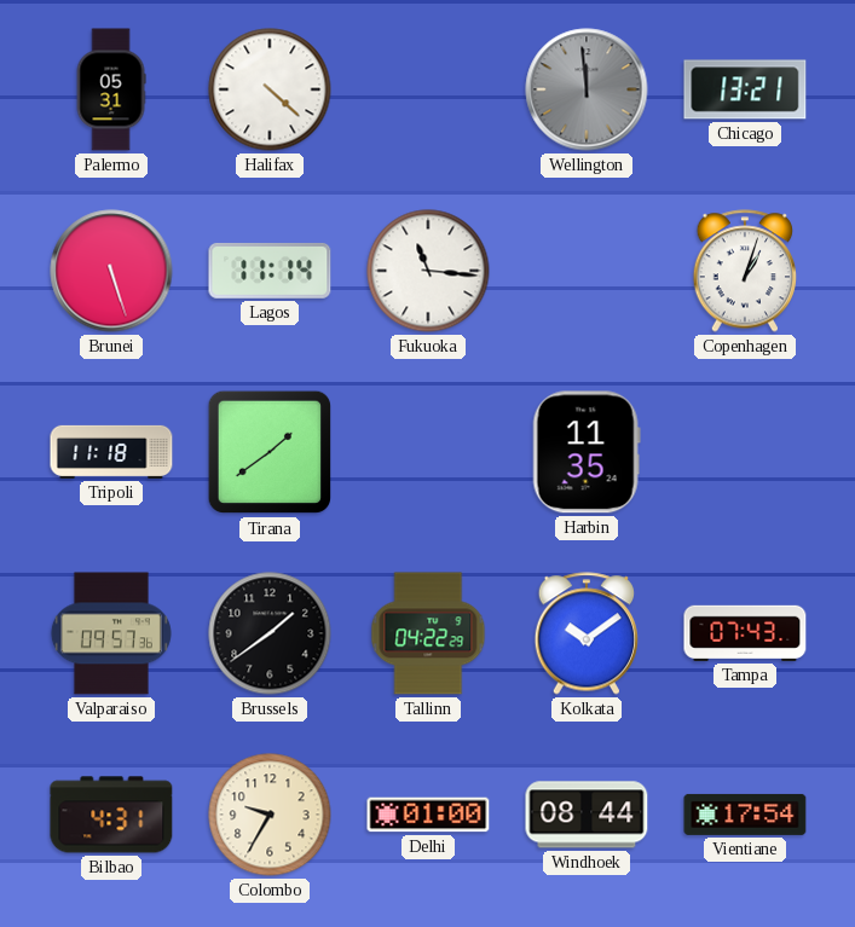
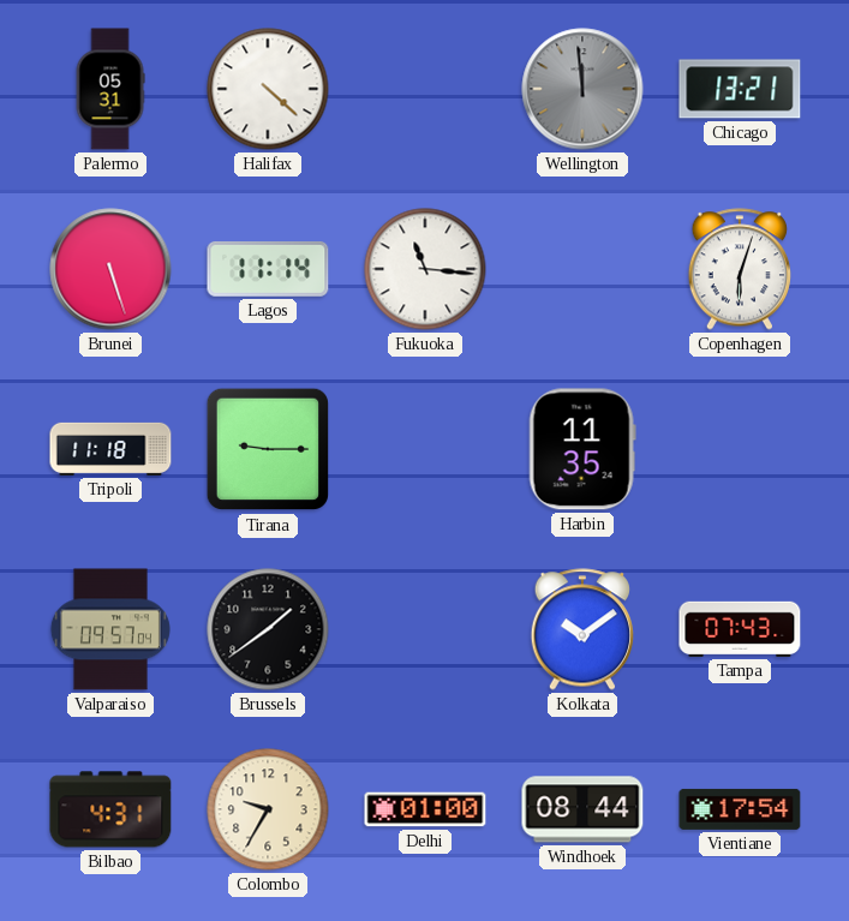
Copenhagen: 1:03 -> 6:03 (740, 269)
Tirana: 1:39 -> 9:15 (268, 449)
Valparaiso: 09:57:36 -> 09:57:04 (110, 629)
Tallinn: 04:22 -> none (428, 633)
